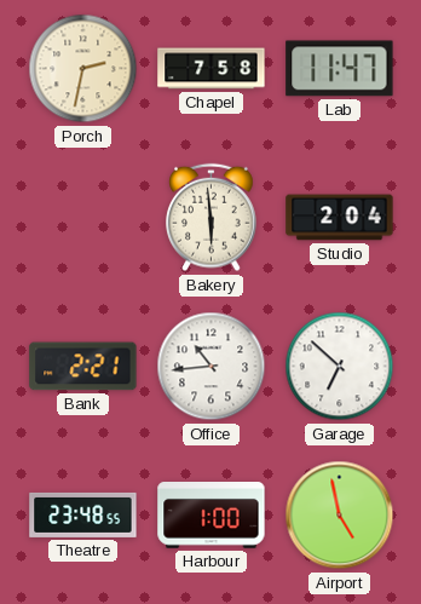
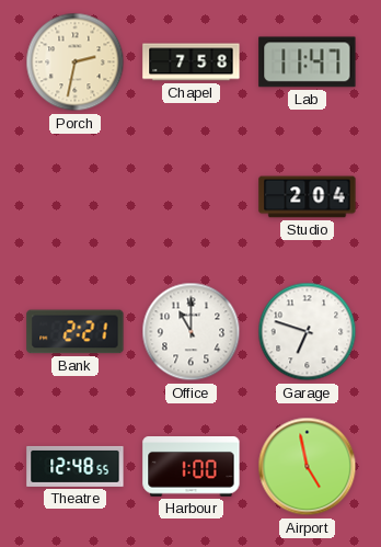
Bakery: 5:59 -> none (212, 218)
Office: 10:44 -> 11:00 (192, 332)
Garage: 6:52 -> 6:48 (308, 332)
Theatre: 23:48 -> 12:48 (76, 466)
